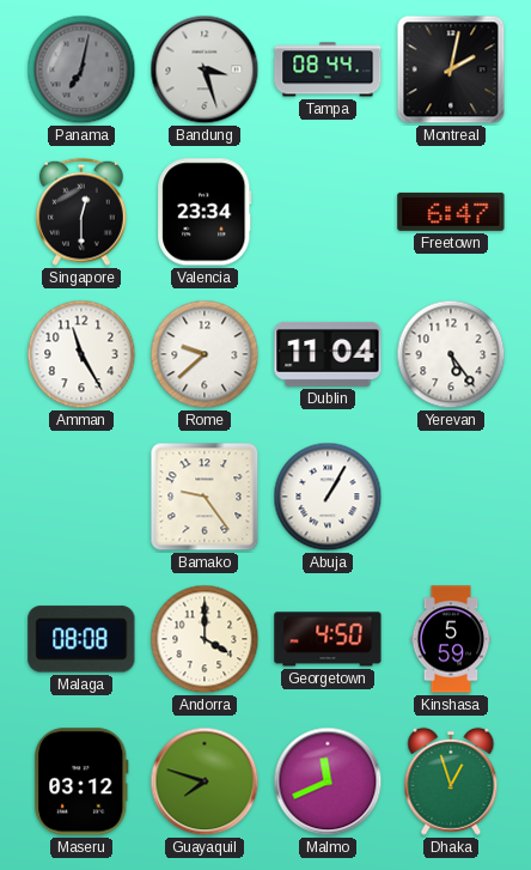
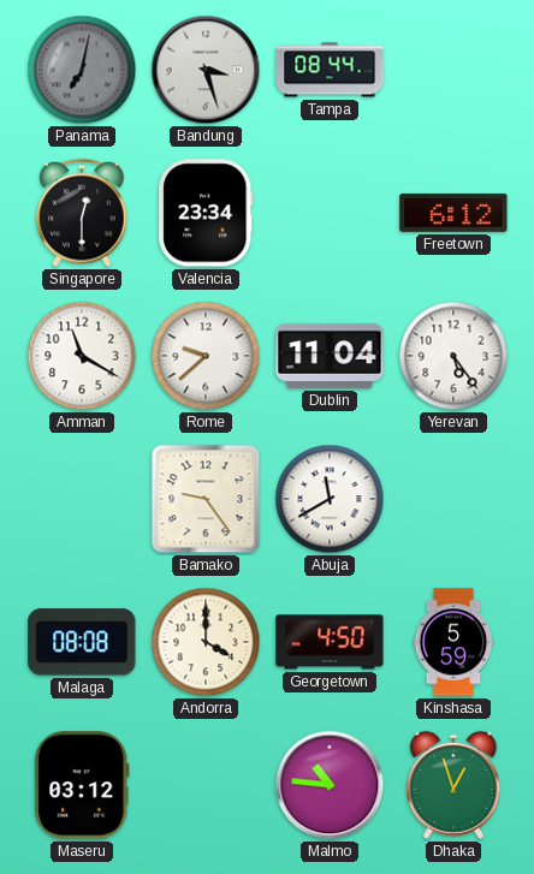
Montreal: 2:02 -> none (451, 69)
Freetown: 6:47 -> 6:12 (453, 213)
Amman: 11:25 -> 11:20 (82, 356)
Abuja: 1:05 -> 11:40 (330, 499)
Guayaquil: 7:48 -> none (205, 781)
Malmo: 11:41 -> 10:46 (330, 785)
